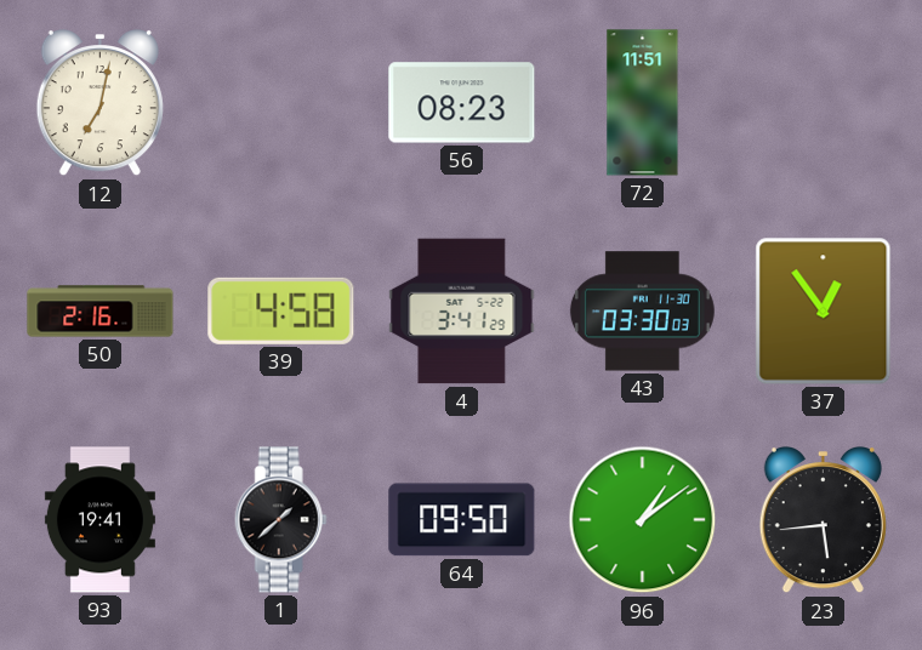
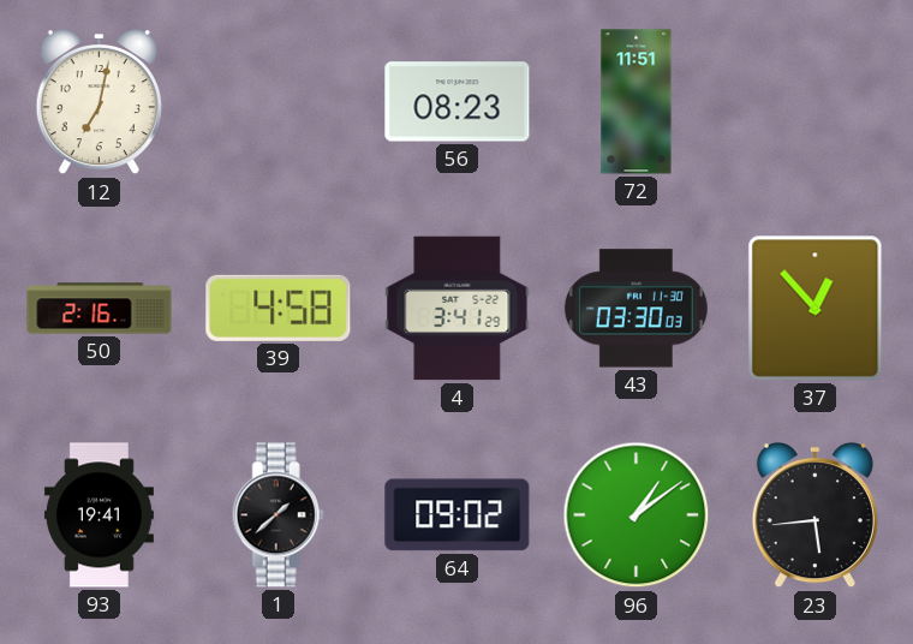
37: 12:54 -> 12:53 (816, 309)
64: 09:50 -> 09:02 (458, 515)
